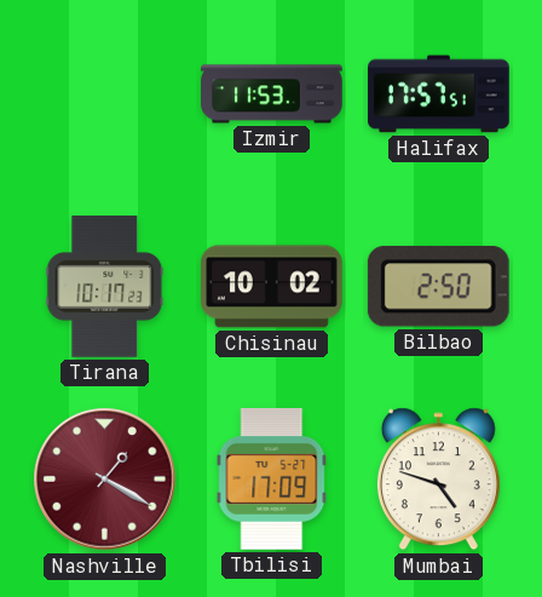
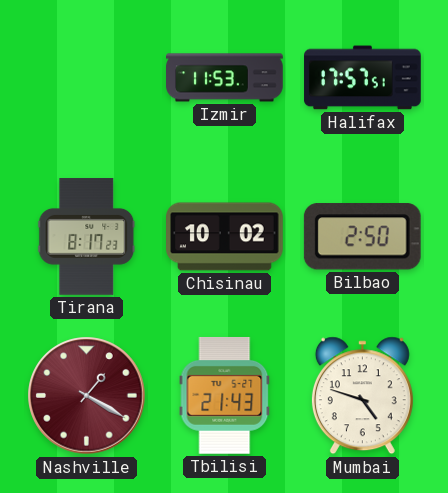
Tirana: 10:17 -> 8:17 (87, 237)
Tbilisi: 17:09 -> 21:43 (225, 396)
